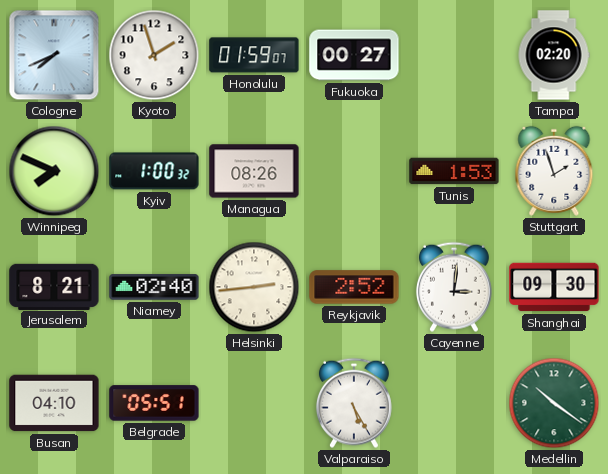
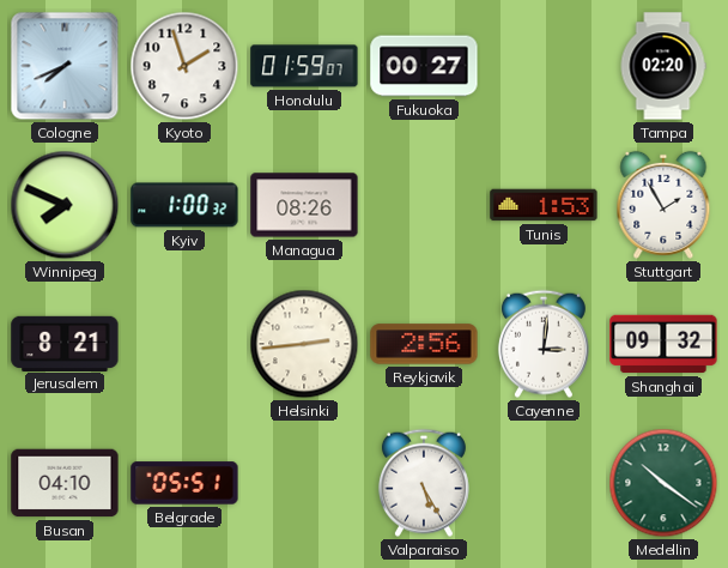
Stuttgart: 1:57 -> 1:55 (663, 205)
Niamey: 02:40 -> none (154, 287)
Reykjavik: 2:52 -> 2:56 (424, 344)
Shanghai: 09:30 -> 09:32 (663, 344)
